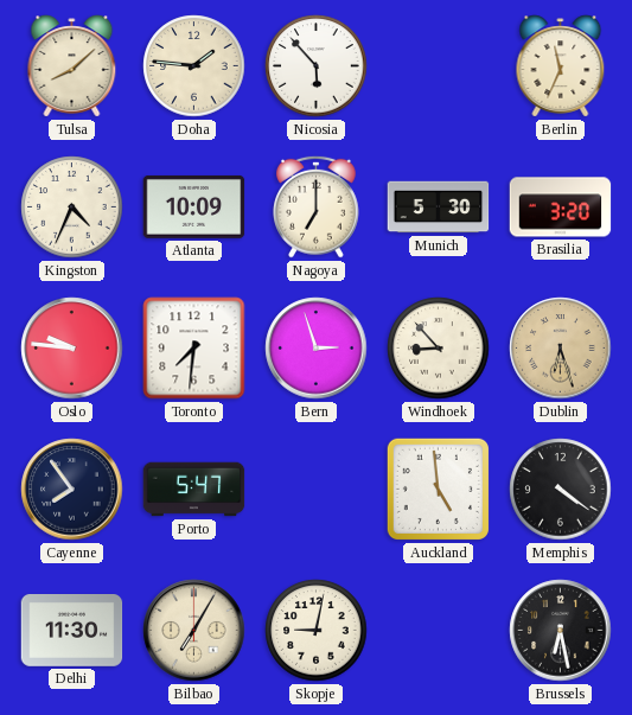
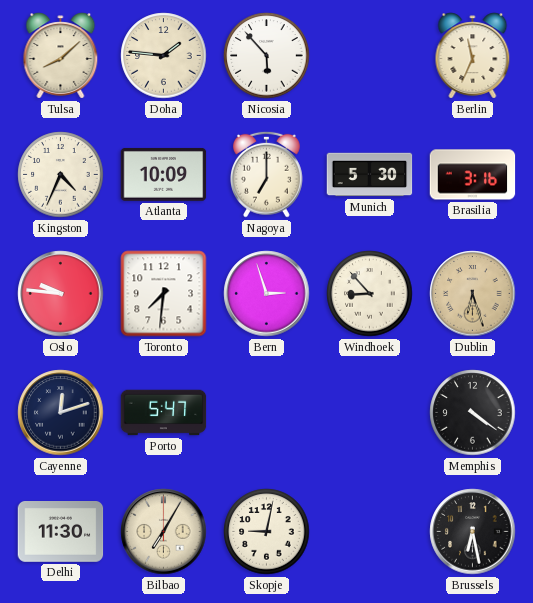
Brasilia: 3:20 -> 3:16 (473, 175)
Cayenne: 7:54 -> 12:12 (61, 413)
Auckland: 4:59 -> none (438, 489)
